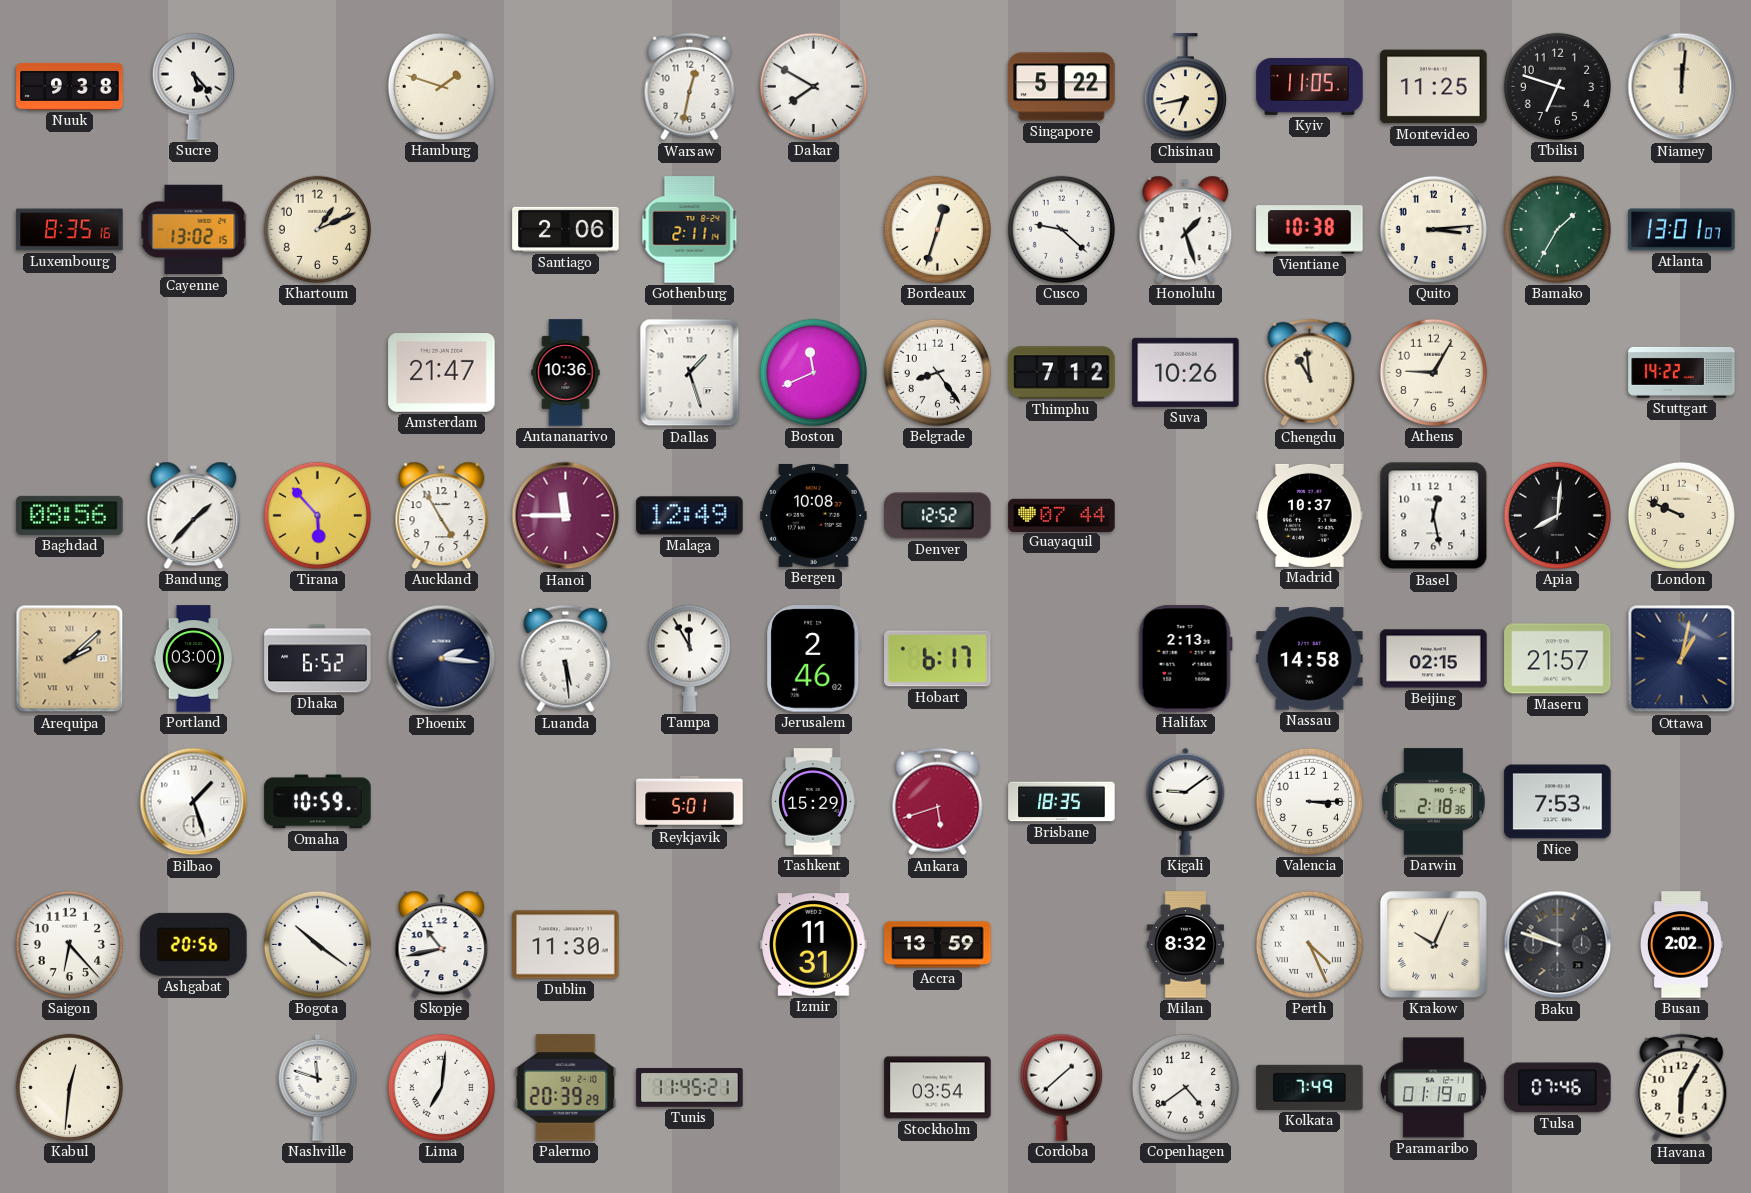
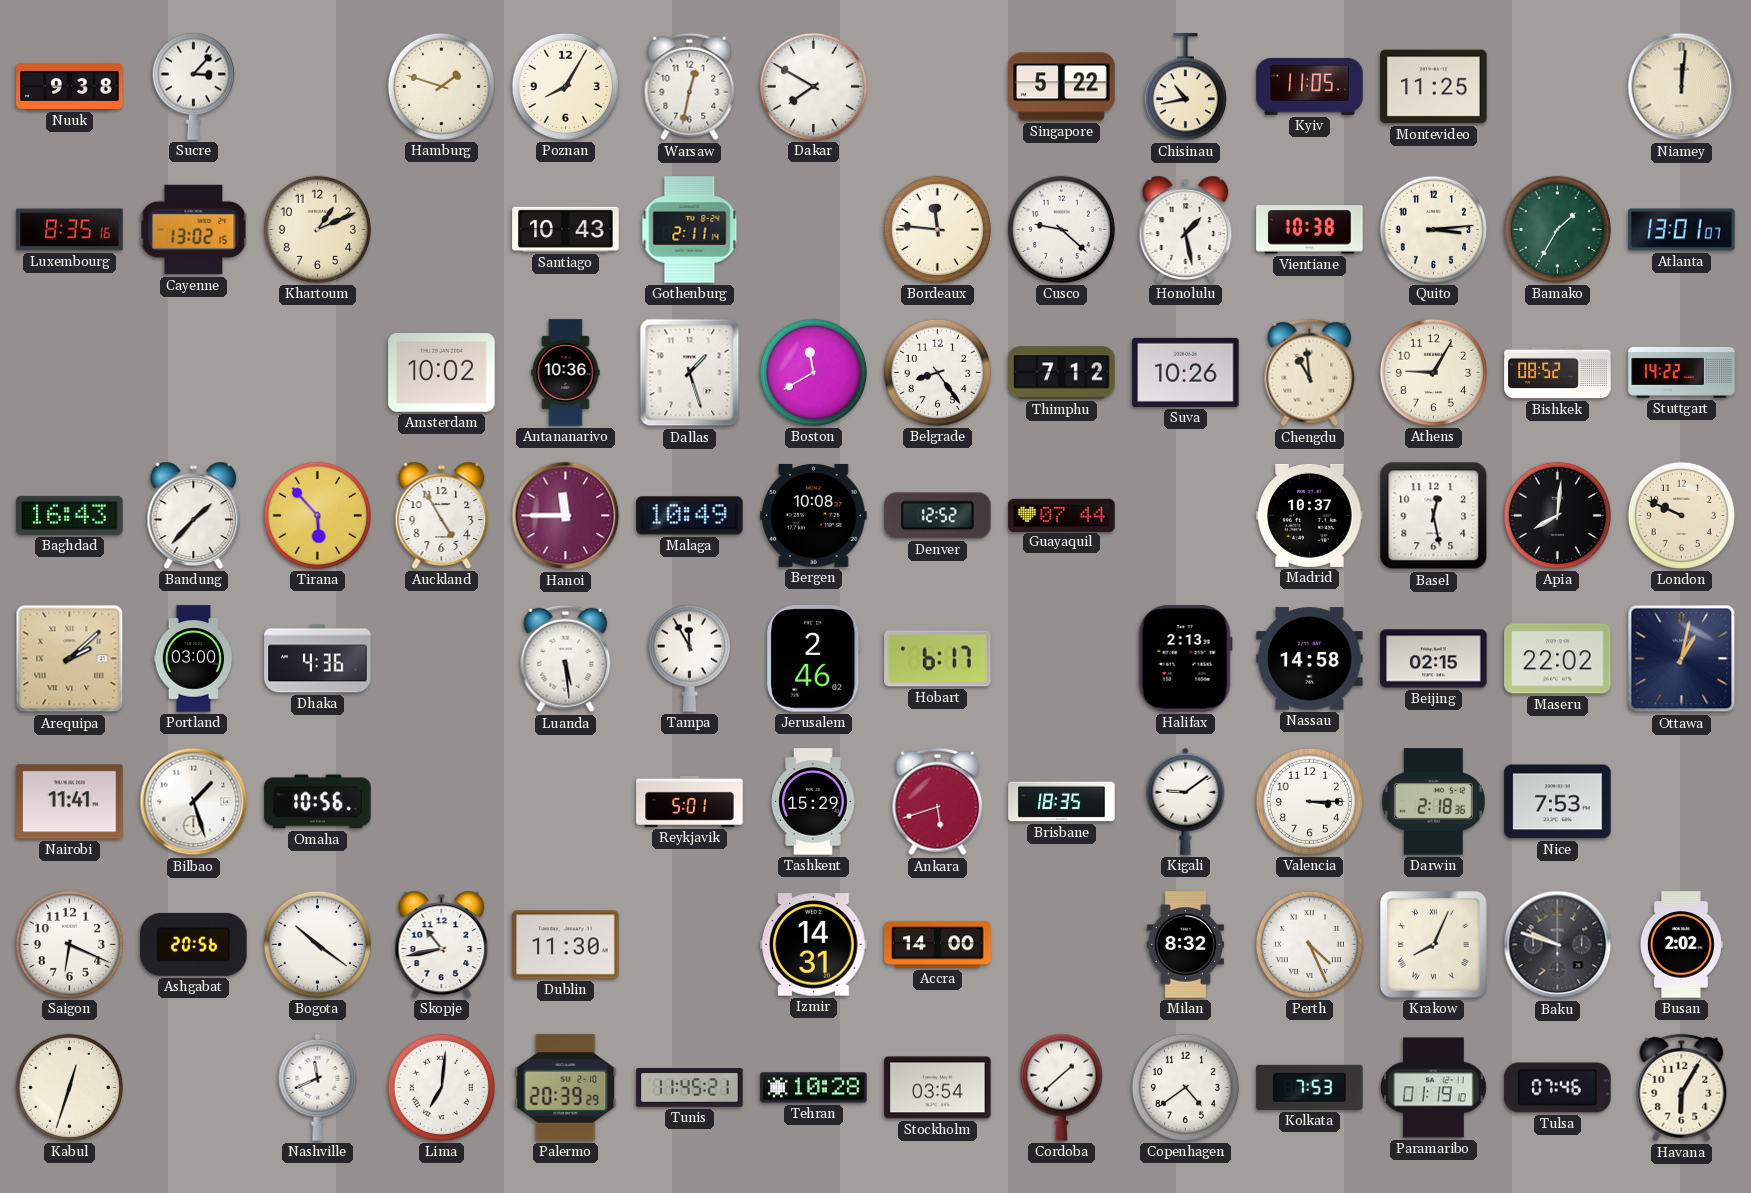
Sucre: 5:23 -> 3:07 (193, 86)
Poznan: none -> 8:05 (565, 86)
Chisinau: 6:43 -> 10:43 (1185, 87)
Tbilisi: 6:48 -> none (1557, 86)
Santiago: 2:06 -> 10:43 (566, 229)
Bordeaux: 12:33 -> 11:46 (937, 229)
Honolulu: 1:27 -> 1:28 (1186, 229)
Amsterdam: 21:47 -> 10:02 (442, 373)
Boston: 11:41 -> 11:40 (813, 372)
Bishkek: none -> 08:52 (1558, 373)
Baghdad: 08:56 -> 16:43 (70, 515)
Malaga: 12:49 -> 10:49 (690, 516)
Dhaka: 6:52 -> 4:36 (318, 659)
Phoenix: 2:16 -> none (442, 659)
Maseru: 21:57 -> 22:02 (1558, 659)
Nairobi: none -> 11:41 (70, 802)
Omaha: 10:59 -> 10:56 (318, 802)
Saigon: 6:23 -> 6:19 (69, 944)
Izmir: 11:31 -> 14:31 (814, 945)
Accra: 13:59 -> 14:00 (938, 945)
Krakow: 10:04 -> 8:04 (1434, 945)
Kabul: 12:31 -> 12:33 (69, 1087)
Nashville: 11:48 -> 11:41 (318, 1087)
Tehran: none -> 10:28 (814, 1088)
Kolkata: 7:49 -> 7:53 (1310, 1087)
